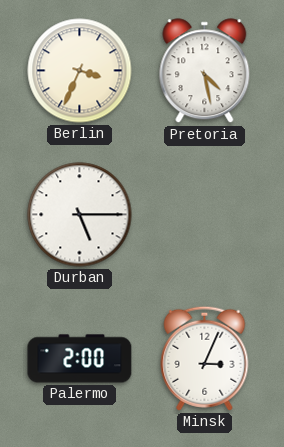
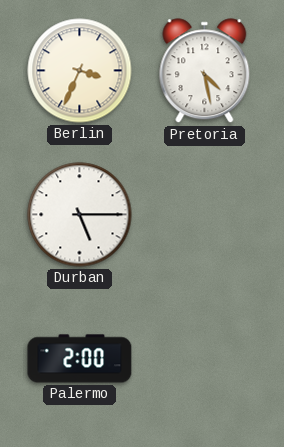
Minsk: 3:04 -> none (205, 358)
